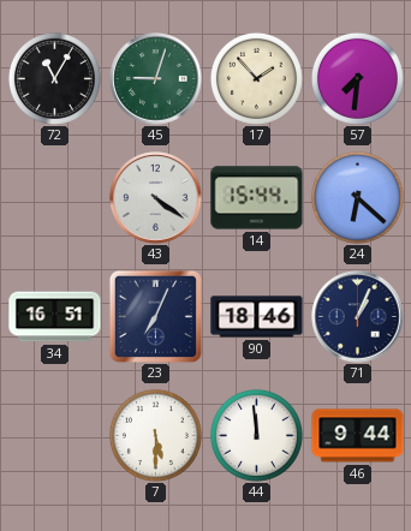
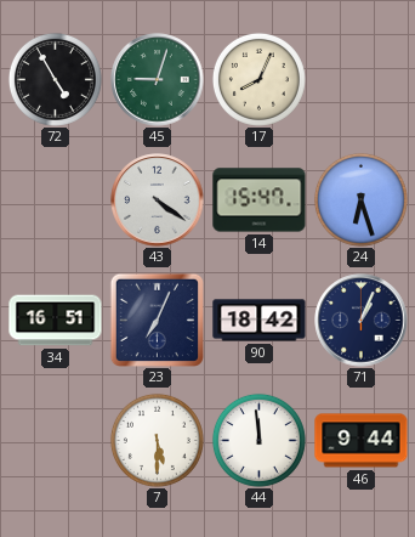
72: 11:05 -> 4:55 (55, 79)
17: 1:53 -> 8:04 (258, 79)
57: 7:31 -> none (357, 78)
14: 15:44 -> 15:47 (260, 200)
24: 6:22 -> 6:27 (360, 199)
90: 18:46 -> 18:42 (260, 321)
